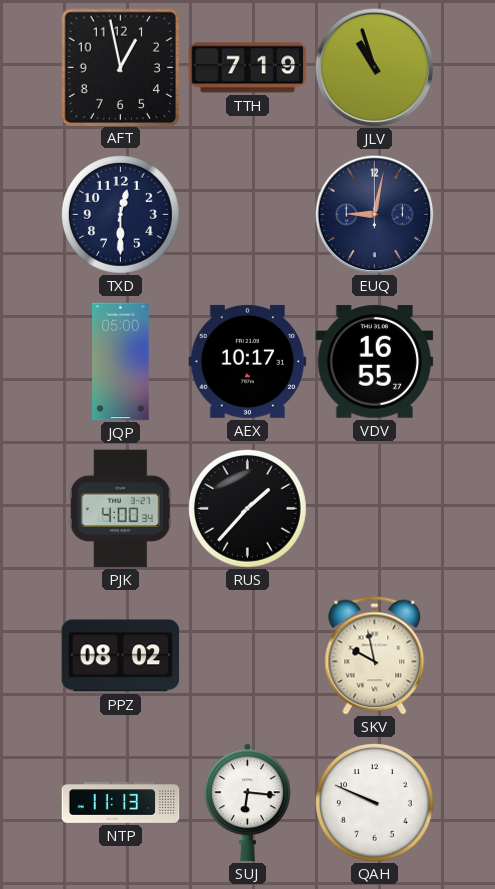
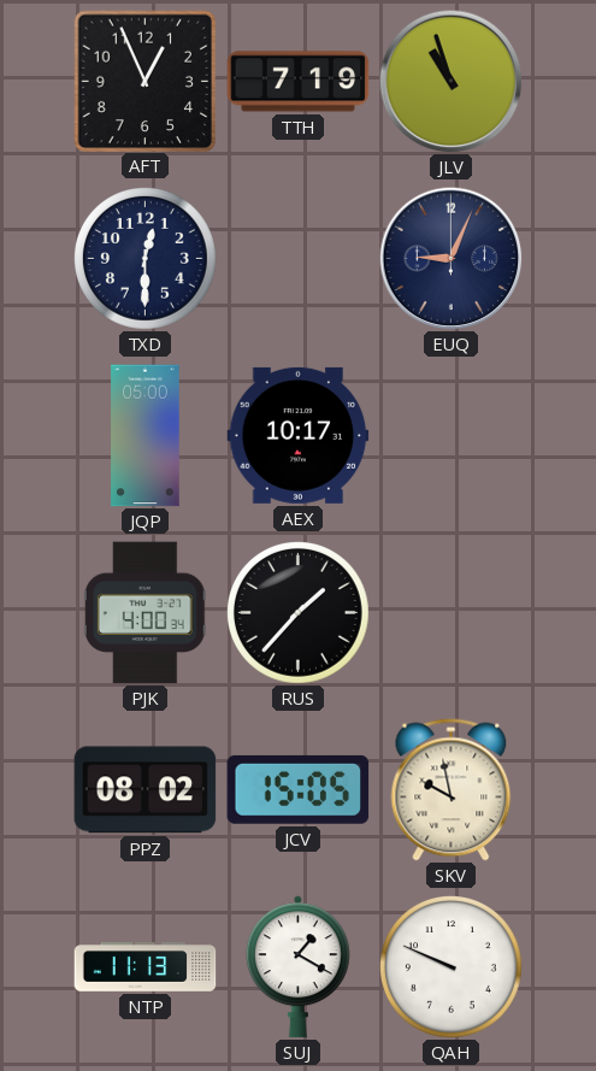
AFT: 12:58 -> 12:56 (144, 81)
EUQ: 9:02 -> 9:04 (450, 258)
VDV: 16:55 -> none (375, 362)
JCV: none -> 15:05 (299, 789)
SUJ: 6:16 -> 1:20 (297, 967)
